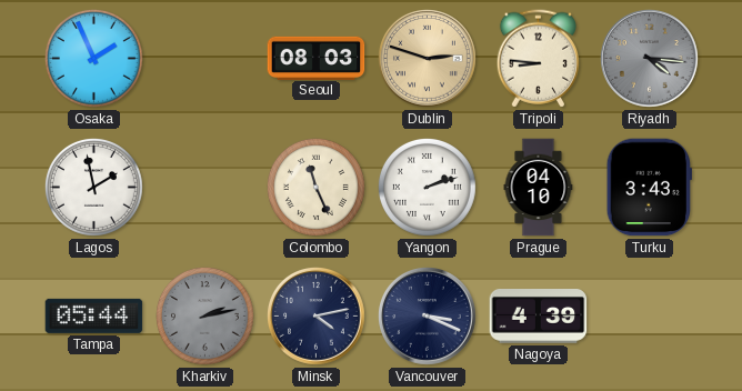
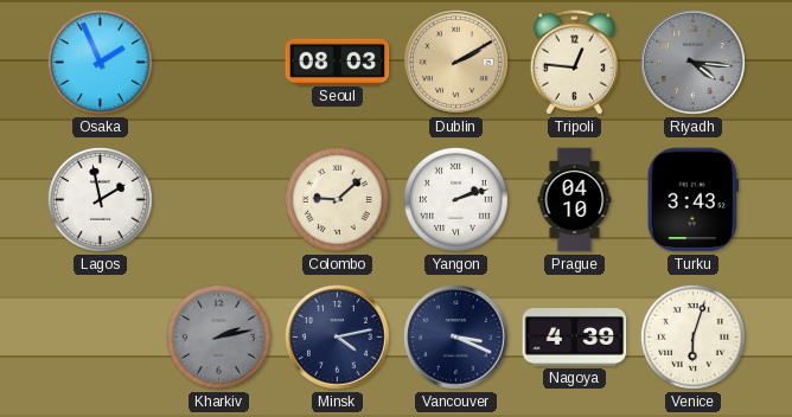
Dublin: 2:48 -> 2:10 (456, 63)
Tripoli: 8:46 -> 12:46 (574, 63)
Colombo: 11:26 -> 9:08 (338, 200)
Tampa: 05:44 -> none (94, 315)
Venice: none -> 6:03 (694, 338)
